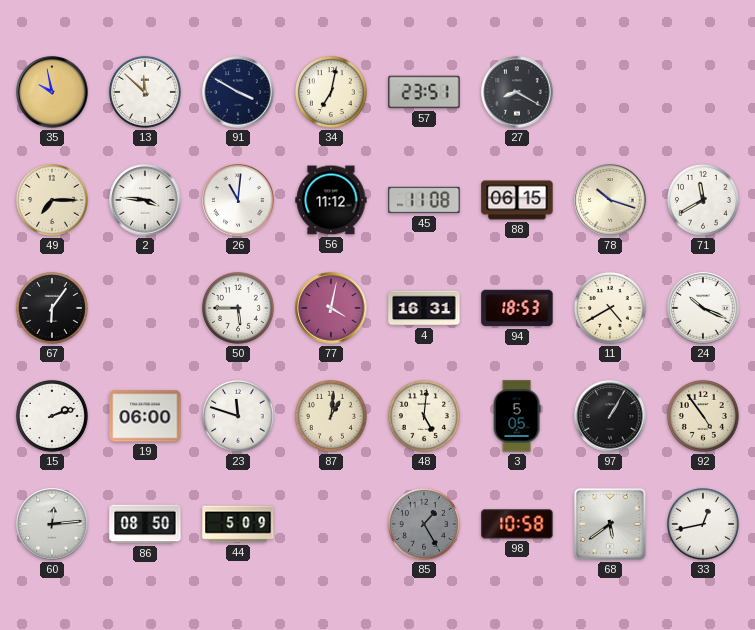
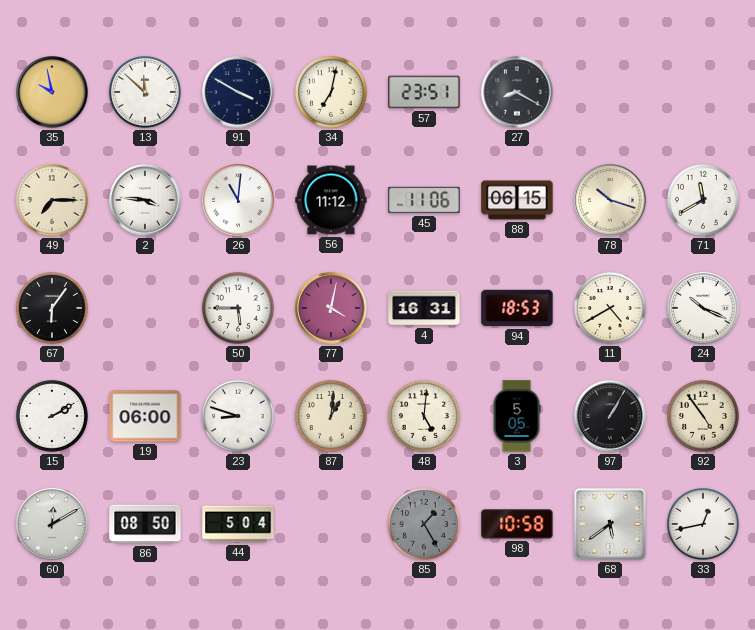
45: 11:08 -> 11:06 (424, 200)
15: 2:12 -> 2:10 (52, 416)
23: 11:48 -> 8:48 (238, 416)
60: 12:14 -> 12:10 (52, 524)
44: 5:09 -> 5:04 (238, 524)
